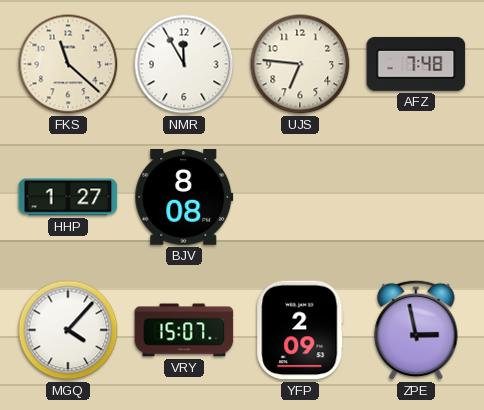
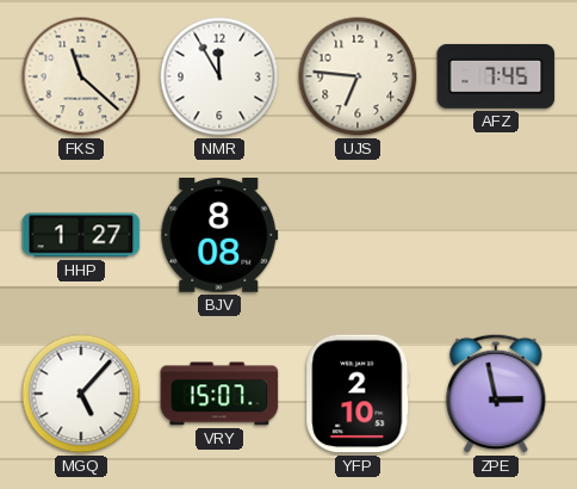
AFZ: 7:48 -> 7:45 (496, 76)
MGQ: 4:07 -> 5:07 (81, 394)
YFP: 2:09 -> 2:10 (358, 394)
